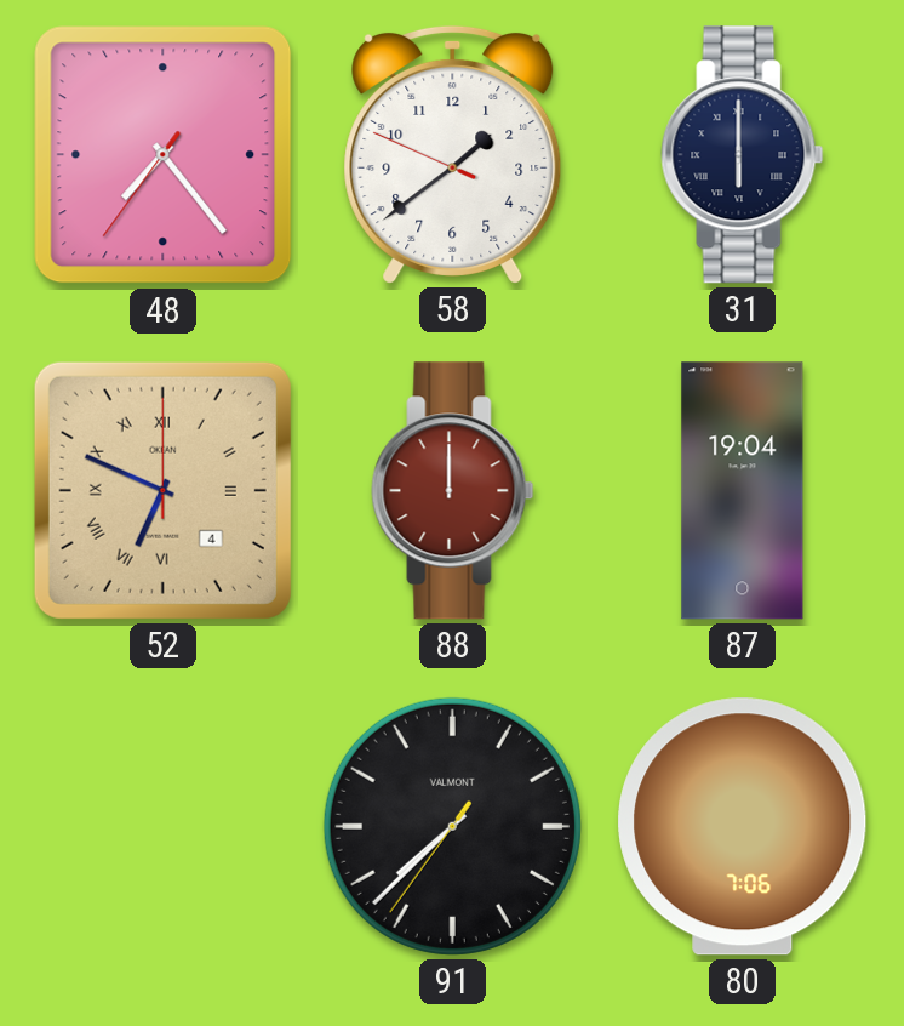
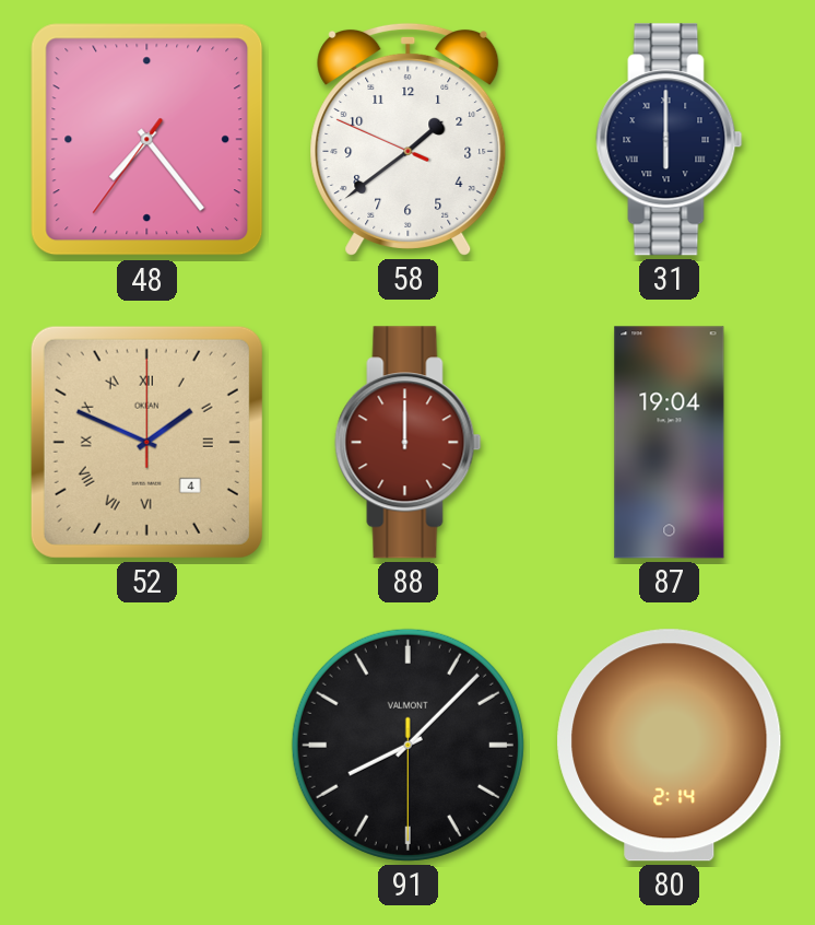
52: 6:49 -> 1:49 (146, 442)
91: 7:37 -> 8:07 (407, 745)
80: 7:06 -> 2:14 (670, 746)
